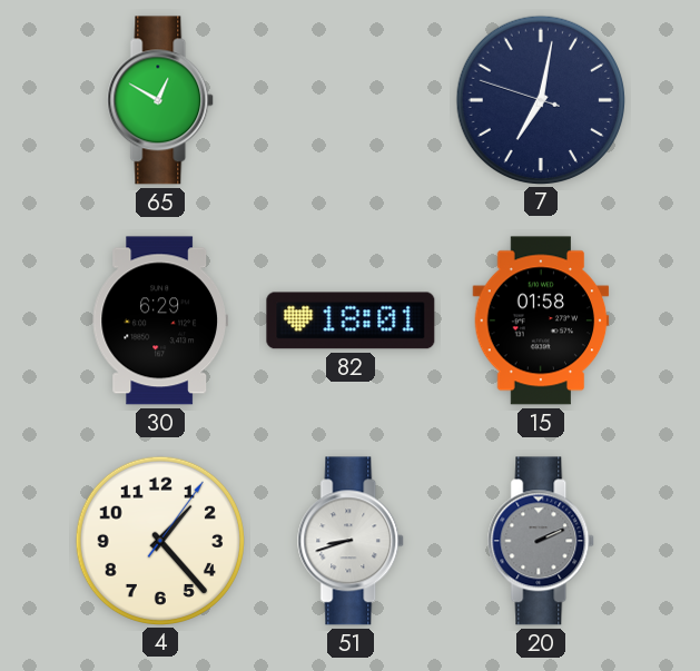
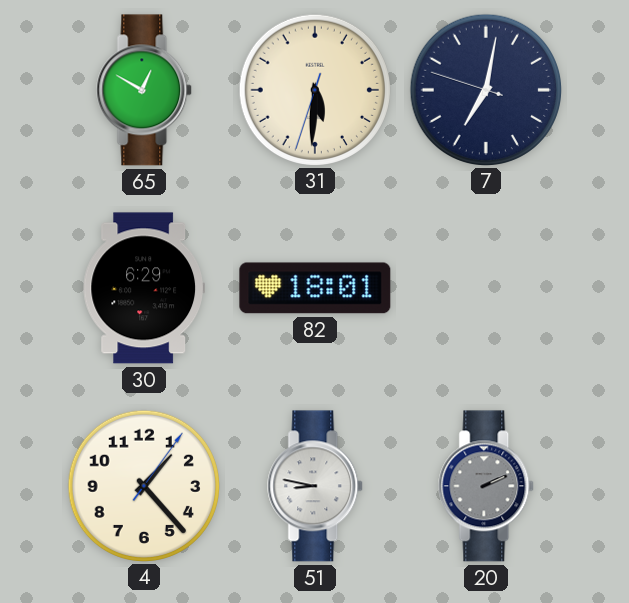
31: none -> 5:30 (314, 89)
15: 01:58 -> none (541, 320)
51: 8:42 -> 8:47 (316, 486)
